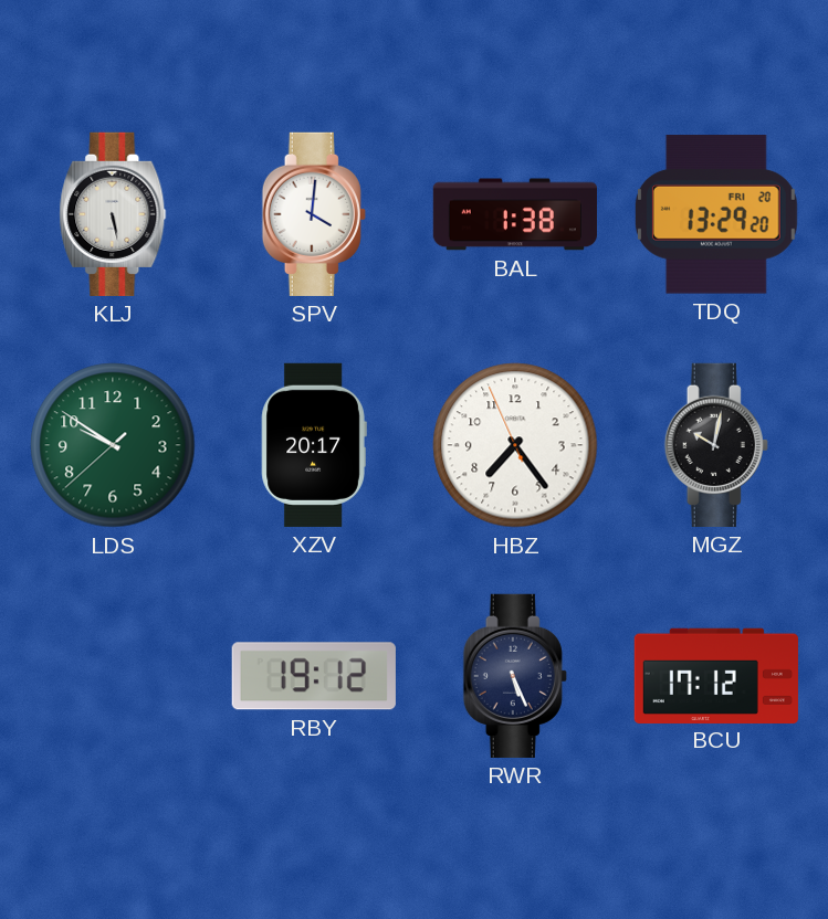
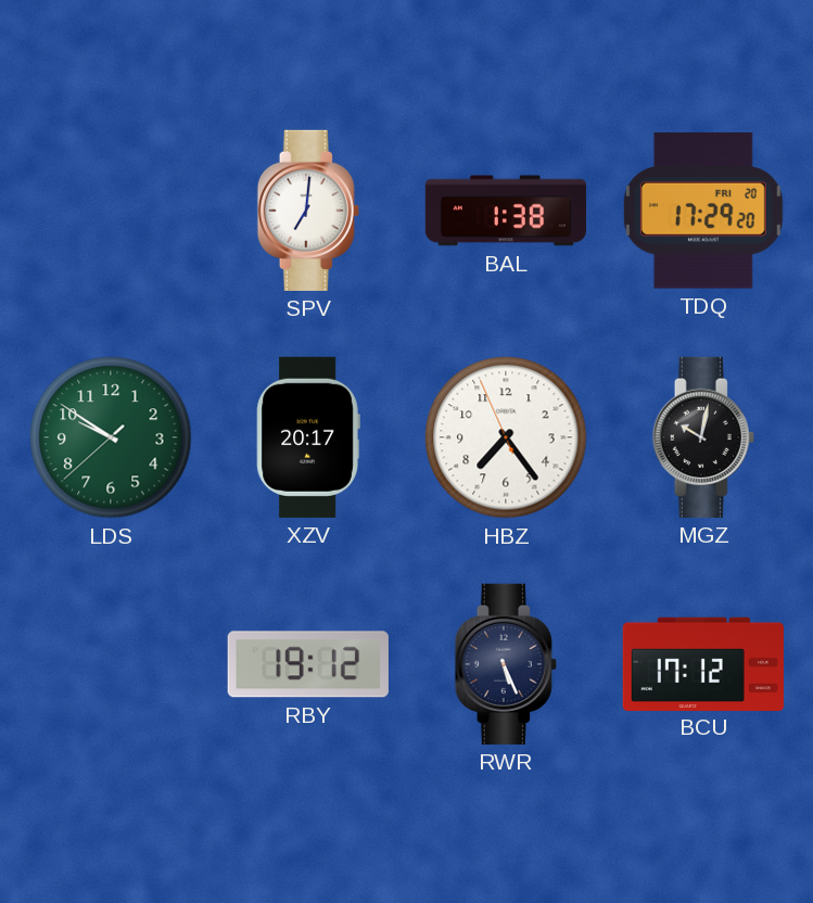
KLJ: 5:28 -> none (113, 214)
SPV: 4:01 -> 7:01 (308, 211)
TDQ: 13:29 -> 17:29 (703, 211)
